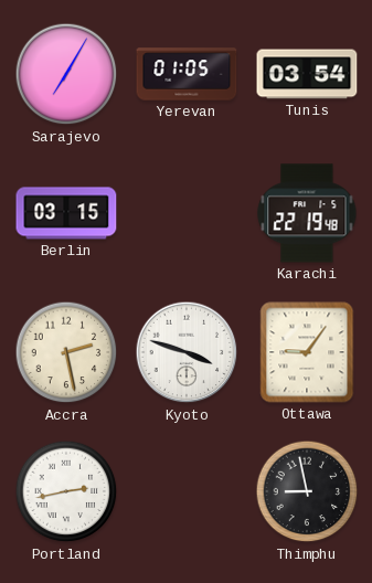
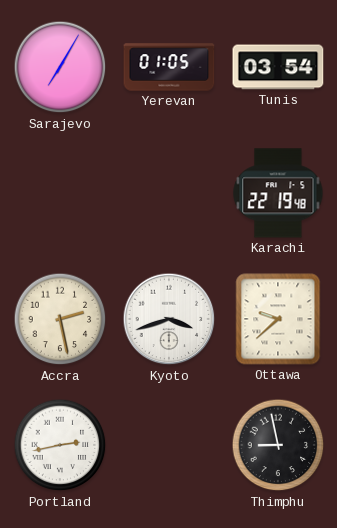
Berlin: 03:15 -> none (66, 213)
Kyoto: 3:48 -> 3:42 (169, 319)
Ottawa: 9:06 -> 9:38 (278, 319)
